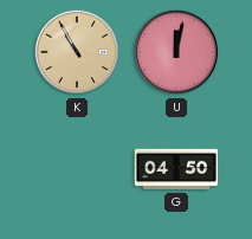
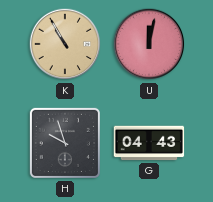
H: none -> 9:57 (65, 143)
G: 04:50 -> 04:43 (149, 143)
